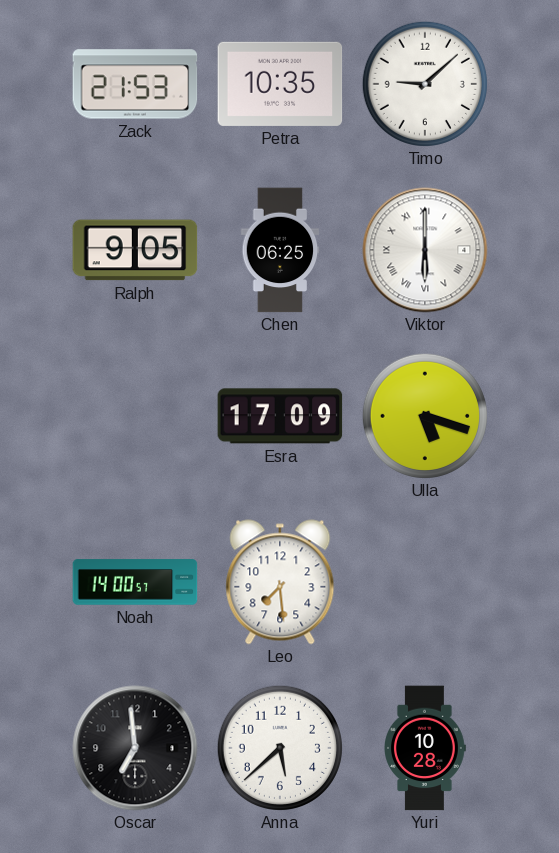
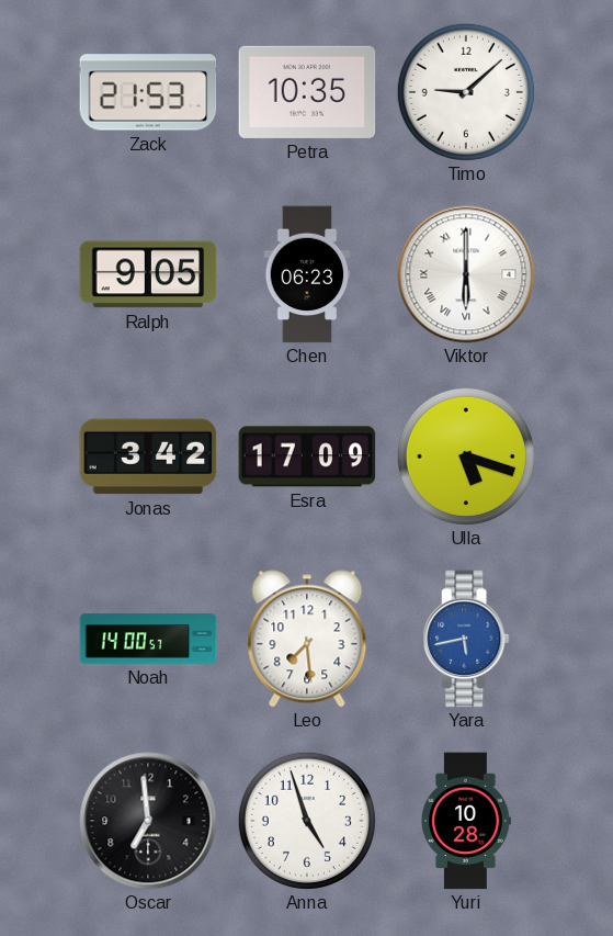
Chen: 06:25 -> 06:23 (307, 274)
Jonas: none -> 3:42 (148, 456)
Yara: none -> 5:43 (466, 639)
Anna: 5:38 -> 4:57 (307, 821)
